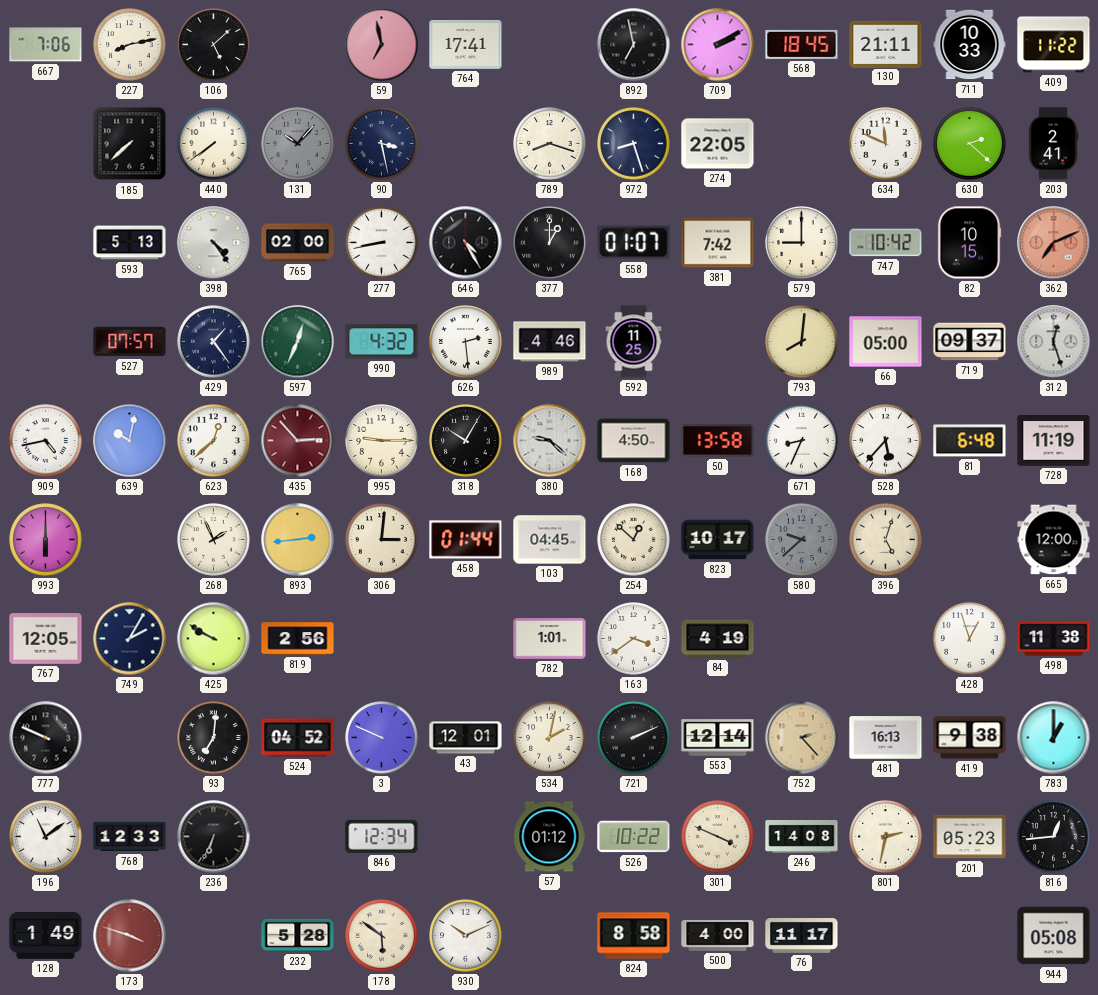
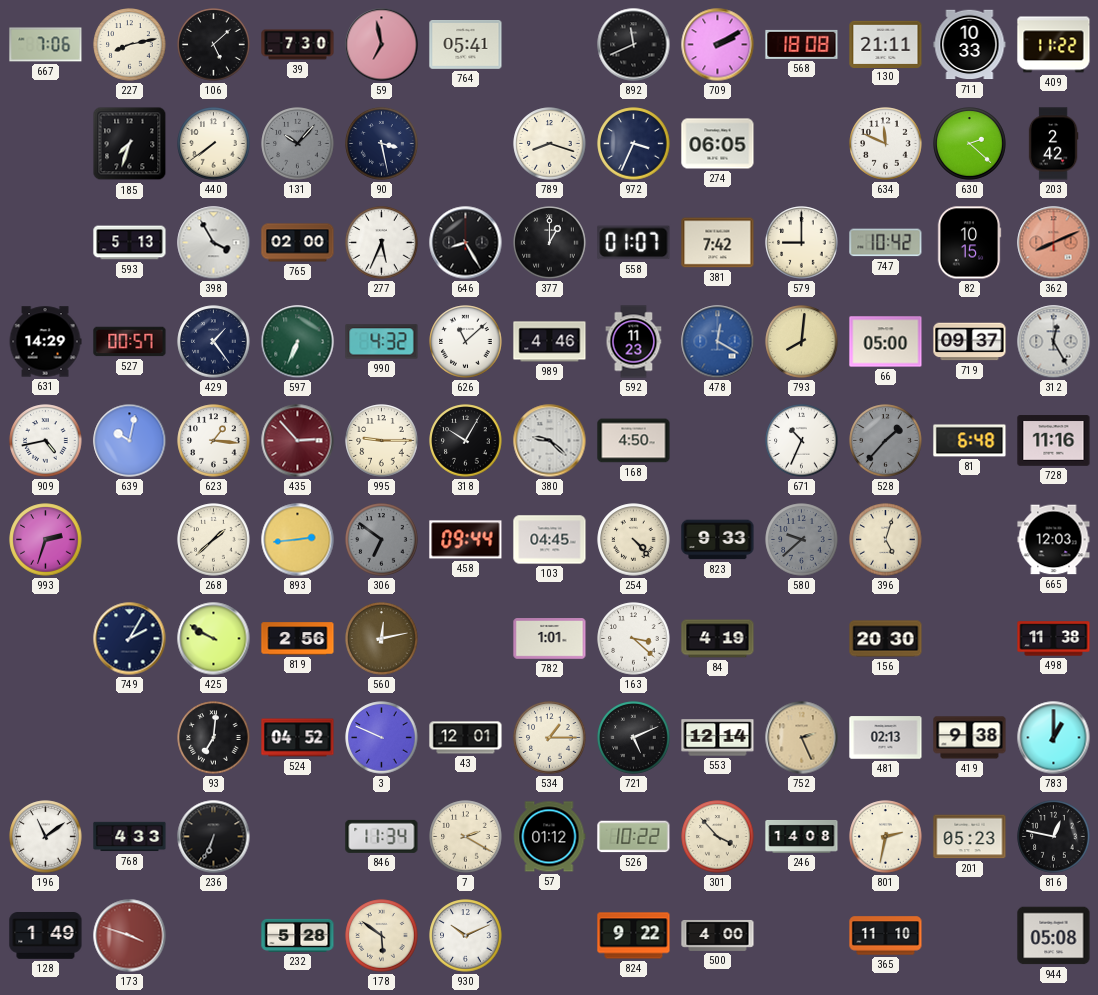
39: none -> 7:30 (298, 45)
764: 17:41 -> 05:41 (466, 45)
892: 6:58 -> 11:41 (634, 45)
568: 18:45 -> 18:08 (802, 44)
185: 7:38 -> 7:33 (130, 144)
972: 8:27 -> 3:34 (634, 144)
274: 22:05 -> 06:05 (718, 144)
203: 2:41 -> 2:42 (1053, 144)
398: 4:24 -> 3:55 (214, 243)
277: 8:43 -> 5:34 (382, 243)
646: 4:25 -> 8:25 (466, 243)
362: 7:11 -> 8:11 (1054, 243)
631: none -> 14:29 (45, 342)
527: 07:57 -> 00:57 (130, 342)
597: 12:34 -> 6:34 (298, 342)
626: 2:29 -> 11:08 (466, 342)
592: 11:25 -> 11:23 (634, 342)
478: none -> 12:20 (718, 342)
312: 12:27 -> 12:25 (1054, 342)
623: 12:38 -> 1:16 (214, 441)
50: 13:58 -> none (718, 441)
671: 8:34 -> 10:34 (802, 441)
528: 5:37 -> 1:37 (886, 441)
528 dial: white -> grey (886, 441)
728: 11:19 -> 11:16 (1054, 441)
993: 6:00 -> 2:33 (46, 540)
268: 1:56 -> 1:38 (214, 540)
306: 3:01 -> 6:51 (382, 540)
306 dial: cream -> grey (382, 540)
458: 01:44 -> 09:44 (466, 540)
254: 12:52 -> 4:23 (634, 540)
823: 10:17 -> 9:33 (718, 540)
665: 12:00 -> 12:03 (1054, 540)
767: 12:05 -> none (46, 639)
560: none -> 12:13 (382, 639)
163: 3:39 -> 3:22 (634, 639)
156: none -> 20:30 (886, 639)
428: 12:57 -> none (970, 639)
777: 9:49 -> none (46, 738)
534: 2:02 -> 1:15 (550, 738)
721: 2:11 -> 5:11 (634, 738)
752: 2:23 -> 2:26 (802, 738)
481: 16:13 -> 02:13 (886, 738)
768: 12:33 -> 4:33 (130, 837)
846: 12:34 -> 11:34 (382, 836)
7: none -> 2:20 (466, 837)
301: 3:49 -> 3:53 (718, 837)
816: 12:44 -> 12:47 (1054, 837)
824: 8:58 -> 9:22 (634, 936)
76: 11:17 -> none (802, 936)
365: none -> 11:10 (886, 936)
